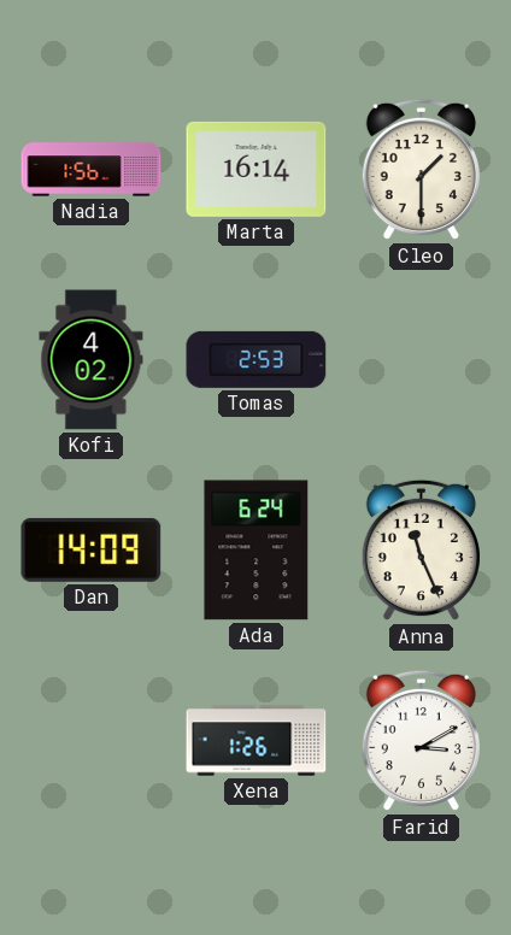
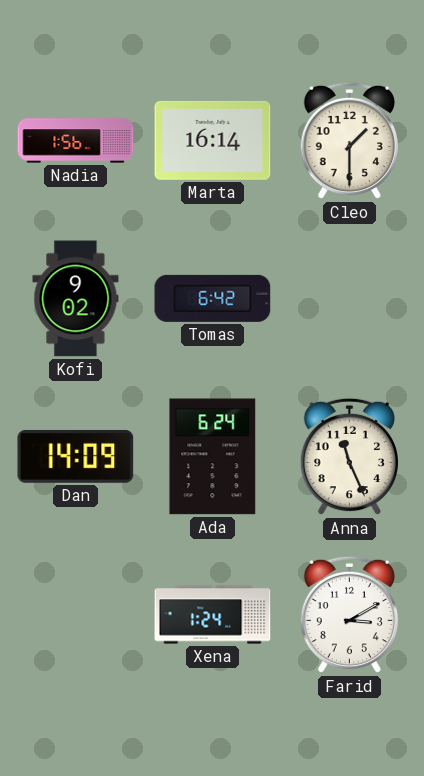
Kofi: 4:02 -> 9:02 (76, 299)
Tomas: 2:53 -> 6:42 (213, 298)
Xena: 1:26 -> 1:24 (213, 615)
